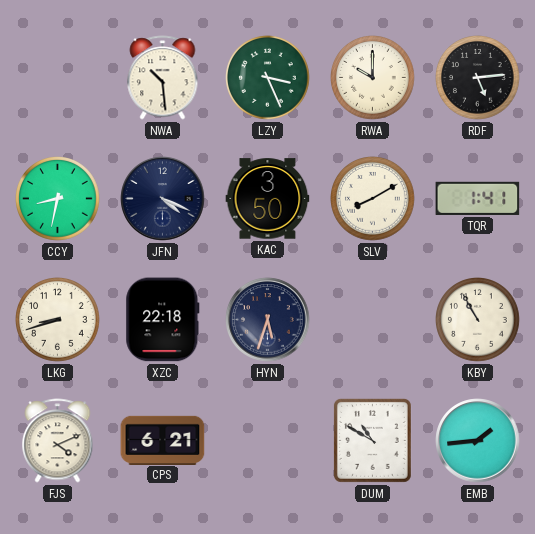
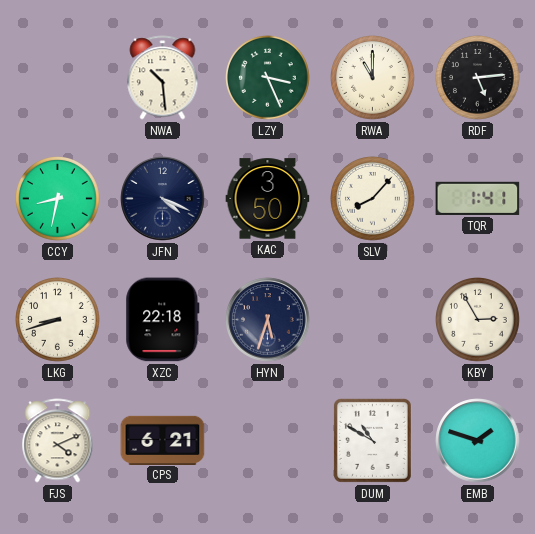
RWA: 10:00 -> 11:00 (373, 78)
SLV: 8:10 -> 8:07 (373, 199)
KBY: 10:55 -> 2:55 (478, 320)
EMB: 1:44 -> 1:48 (478, 441)
